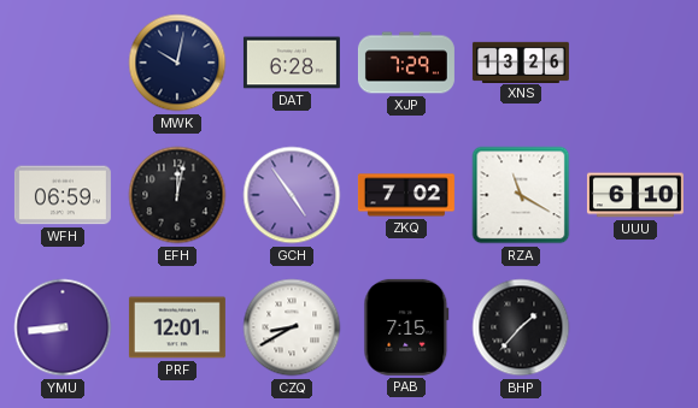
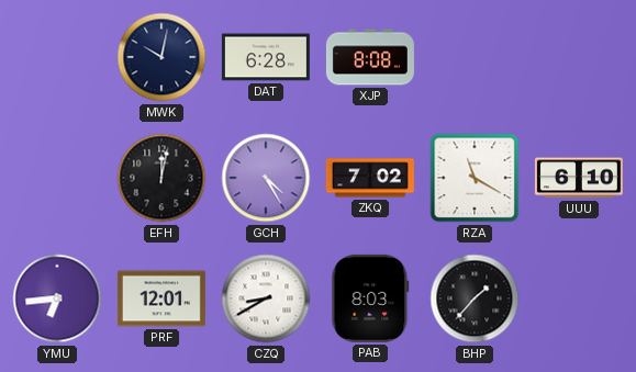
XJP: 7:29 -> 8:08 (370, 57)
XNS: 13:26 -> none (521, 61)
WFH: 06:59 -> none (63, 195)
GCH: 4:54 -> 4:25 (266, 178)
YMU: 8:44 -> 6:44 (57, 298)
PAB: 7:15 -> 8:03 (370, 298)
